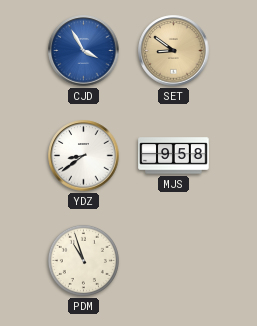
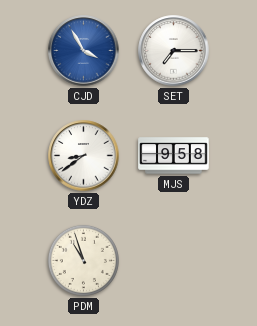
SET: 8:51 -> 7:15 (174, 51)
SET dial: champagne -> white (174, 51)
